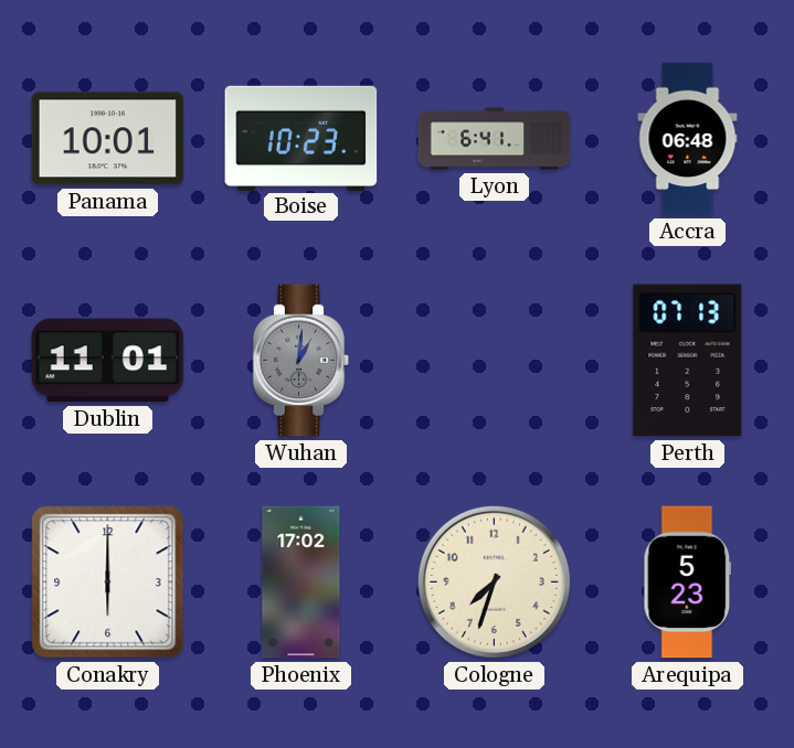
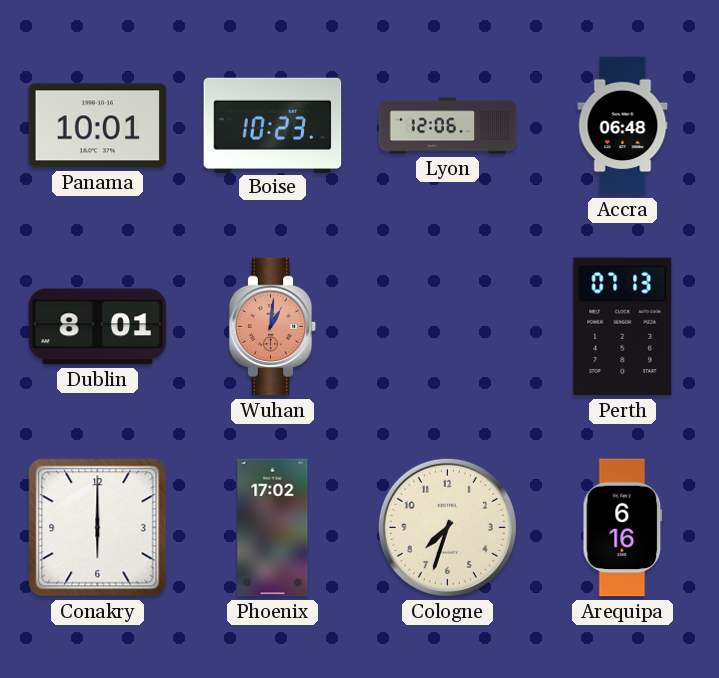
Lyon: 6:41 -> 12:06 (448, 126)
Dublin: 11:01 -> 8:01 (98, 327)
Wuhan dial: grey -> salmon (273, 327)
Arequipa: 5:23 -> 6:16 (623, 528)
